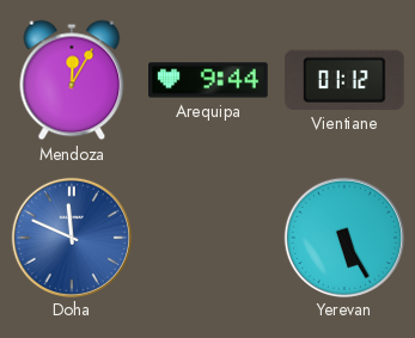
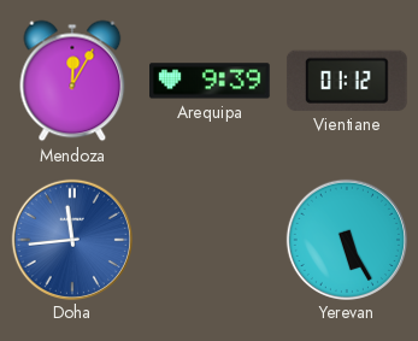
Arequipa: 9:44 -> 9:39 (211, 81)
Doha: 11:49 -> 11:44 (71, 239)
